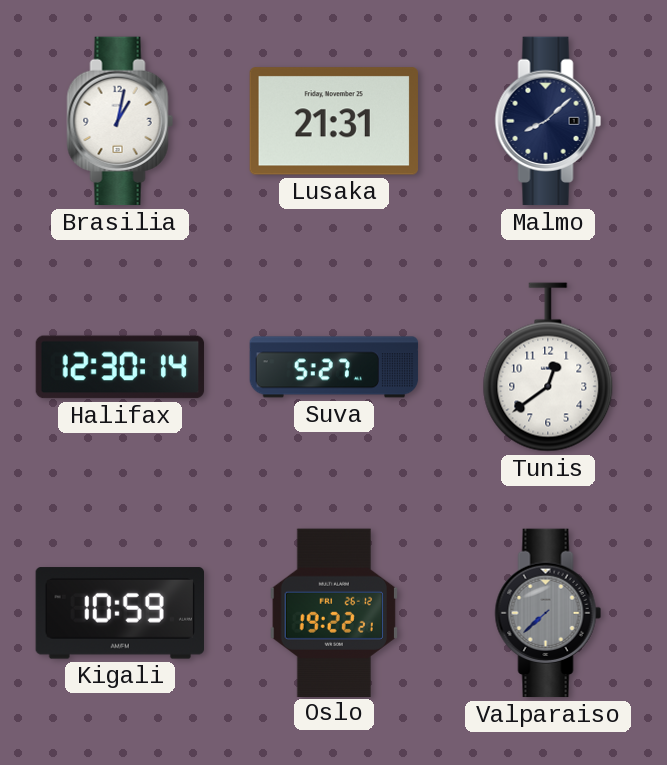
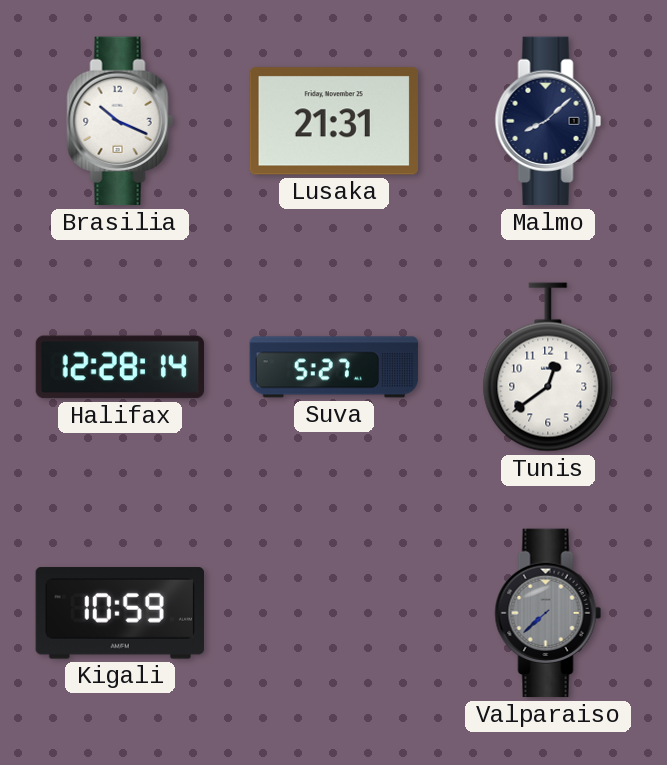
Brasilia: 1:02 -> 10:19 (120, 121)
Halifax: 12:30 -> 12:28 (120, 367)
Oslo: 19:22 -> none (334, 612)
